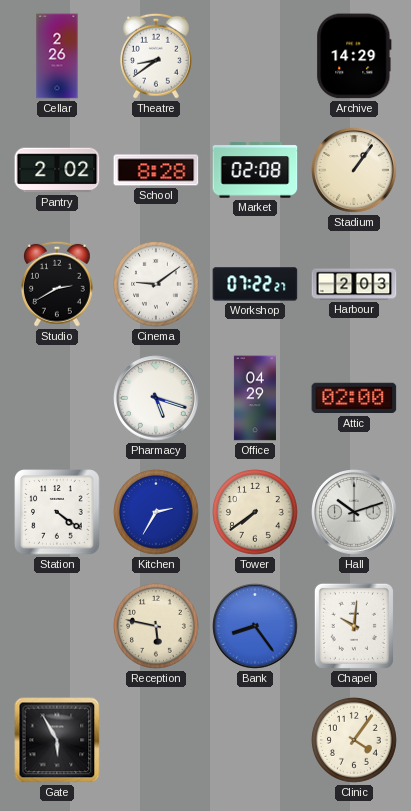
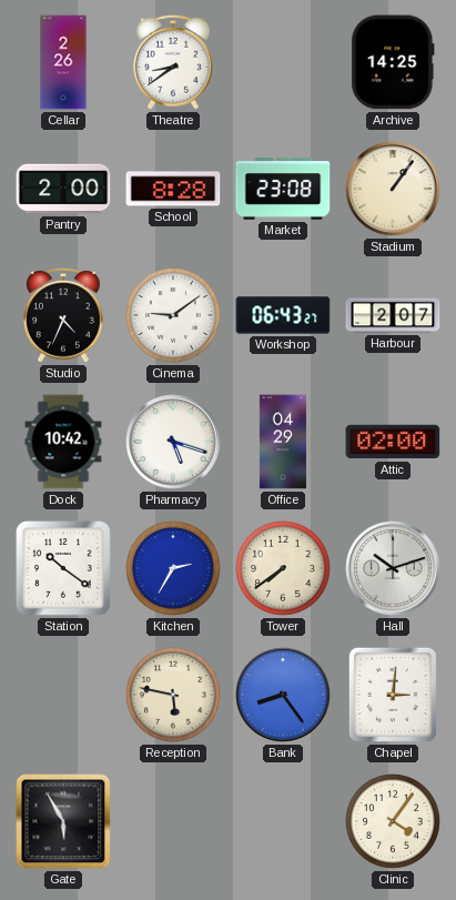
Archive: 14:29 -> 14:25 (393, 62)
Pantry: 2:02 -> 2:00 (63, 189)
Market: 02:08 -> 23:08 (283, 189)
Studio: 2:40 -> 4:34 (64, 315)
Workshop: 07:22 -> 06:43 (283, 315)
Harbour: 2:03 -> 2:07 (393, 315)
Dock: none -> 10:42 (63, 442)
Station: 4:21 -> 10:21 (63, 568)
Chapel: 10:01 -> 3:01 (393, 695)
